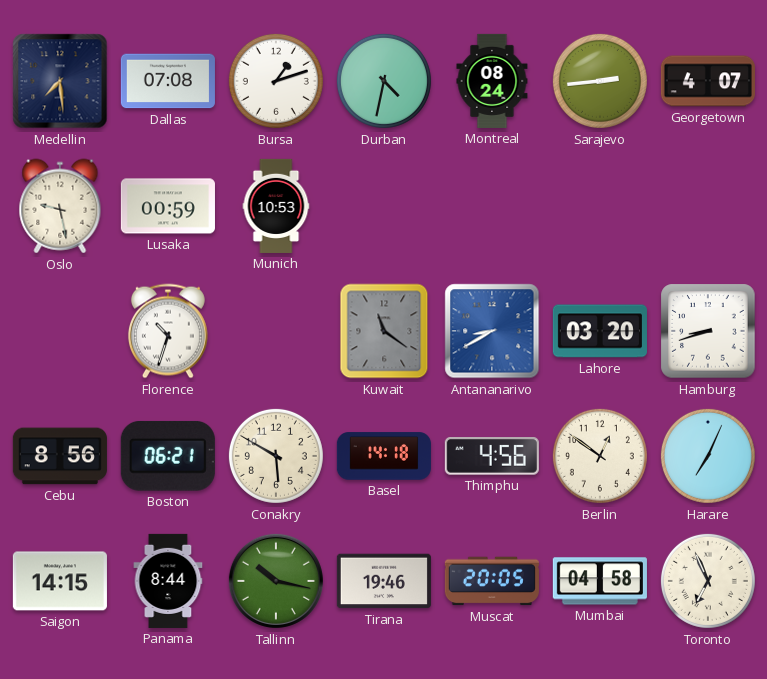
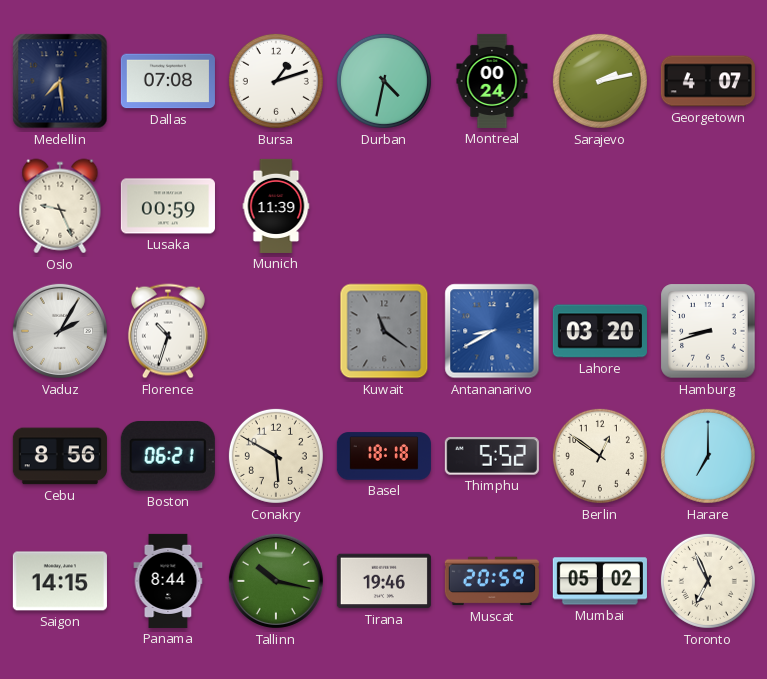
Montreal: 08:24 -> 00:24 (492, 81)
Sarajevo: 2:44 -> 2:13 (600, 81)
Oslo: 9:28 -> 9:26 (60, 206)
Munich: 10:53 -> 11:39 (276, 206)
Vaduz: none -> 2:05 (60, 331)
Basel: 14:18 -> 18:18 (384, 456)
Thimphu: 4:56 -> 5:52 (492, 456)
Harare: 7:04 -> 7:00 (708, 456)
Muscat: 20:05 -> 20:59 (492, 581)
Mumbai: 04:58 -> 05:02 (600, 581)
